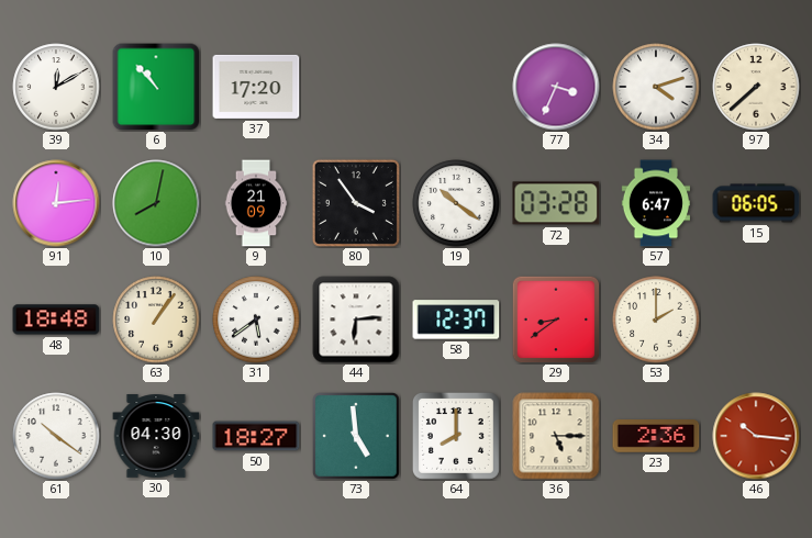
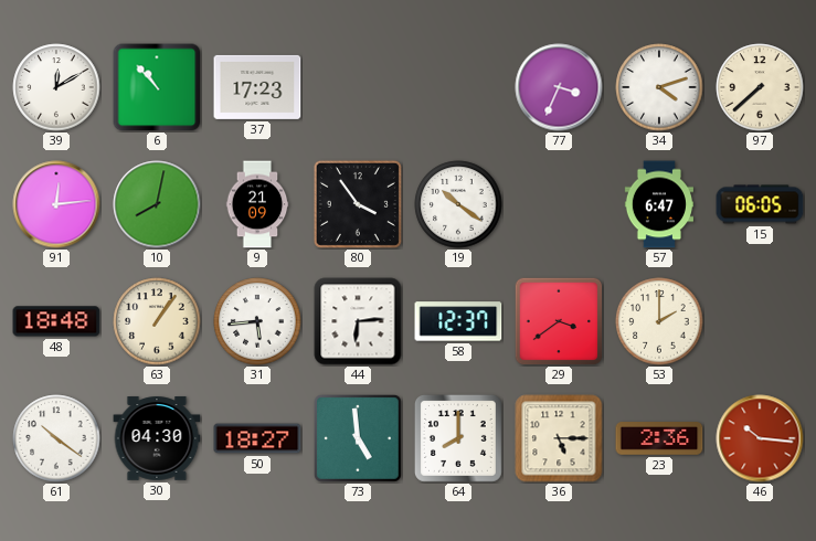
37: 17:20 -> 17:23 (257, 87)
72: 03:28 -> none (556, 203)
31: 5:39 -> 5:44 (257, 321)
29: 8:39 -> 3:39 (559, 321)
